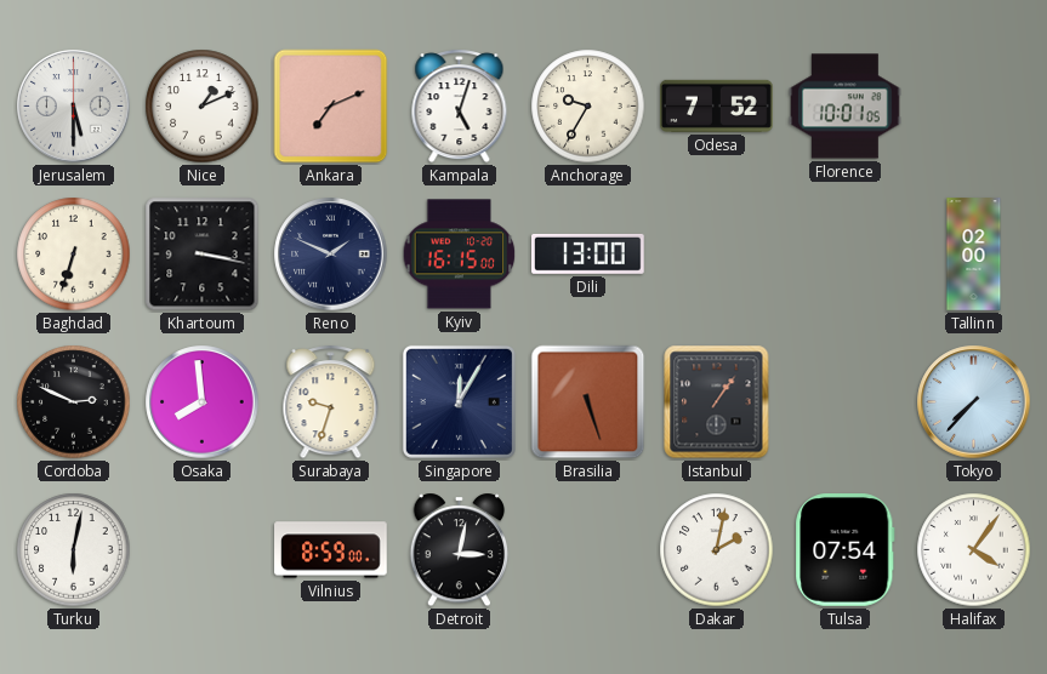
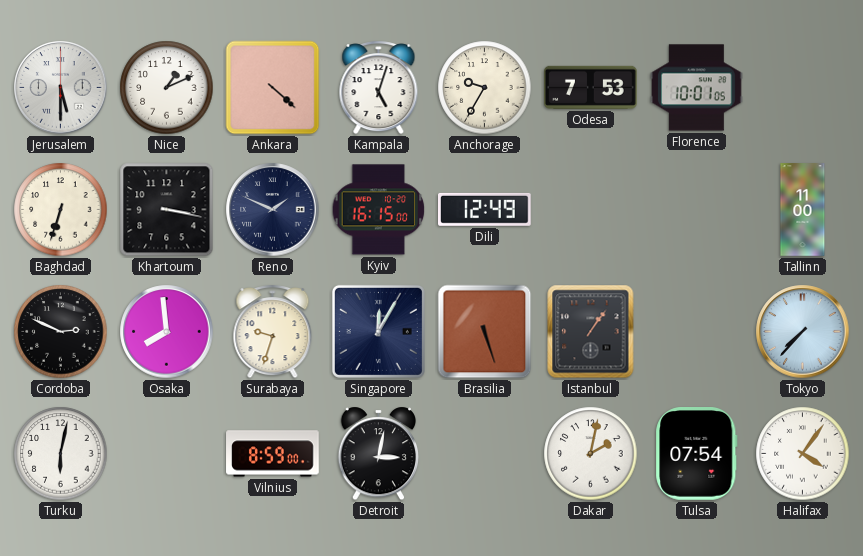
Ankara: 7:11 -> 4:22 (273, 88)
Odesa: 7:52 -> 7:53 (591, 87)
Dili: 13:00 -> 12:49 (485, 209)
Tallinn: 02:00 -> 11:00 (803, 210)
